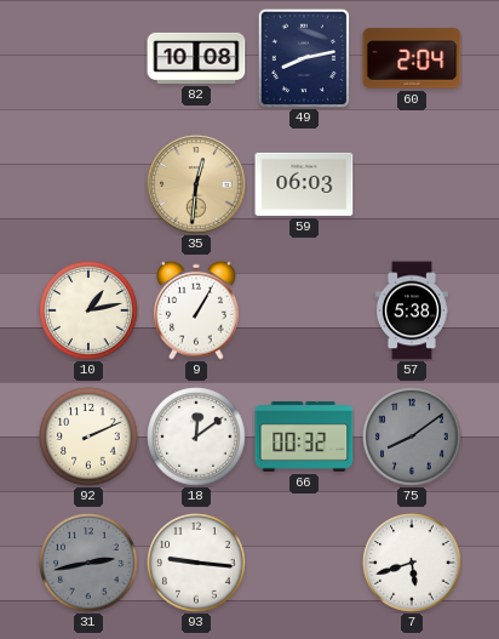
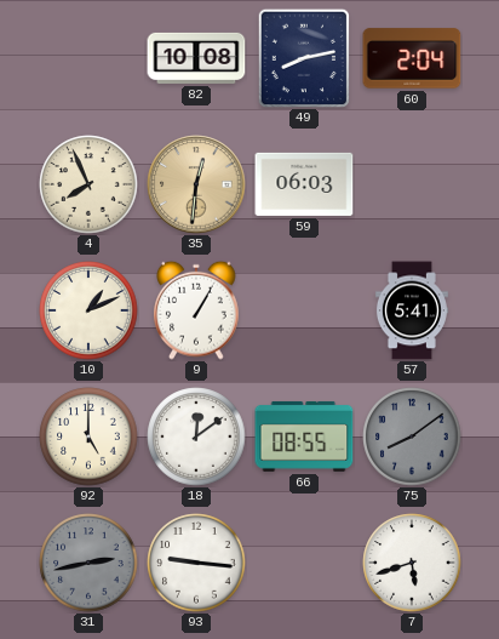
4: none -> 7:56 (88, 184)
10: 1:13 -> 1:11 (88, 310)
57: 5:38 -> 5:41 (412, 310)
92: 2:11 -> 5:00 (88, 437)
66: 00:32 -> 08:55 (304, 437)
